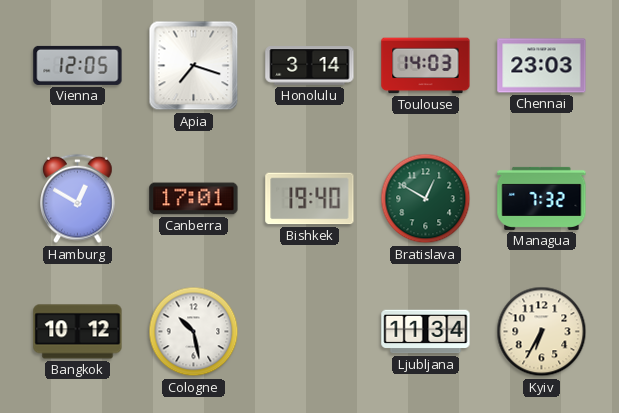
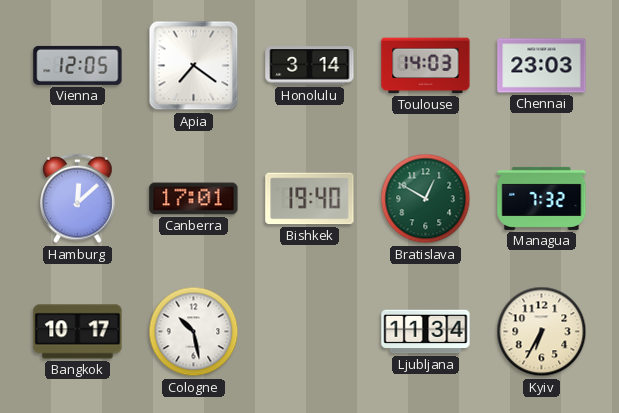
Apia: 7:18 -> 7:21 (194, 66)
Hamburg: 12:50 -> 12:08 (78, 199)
Bangkok: 10:12 -> 10:17 (78, 332)
